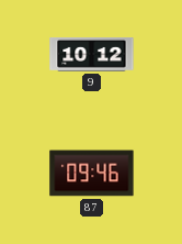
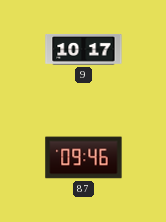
9: 10:12 -> 10:17 (84, 50)
